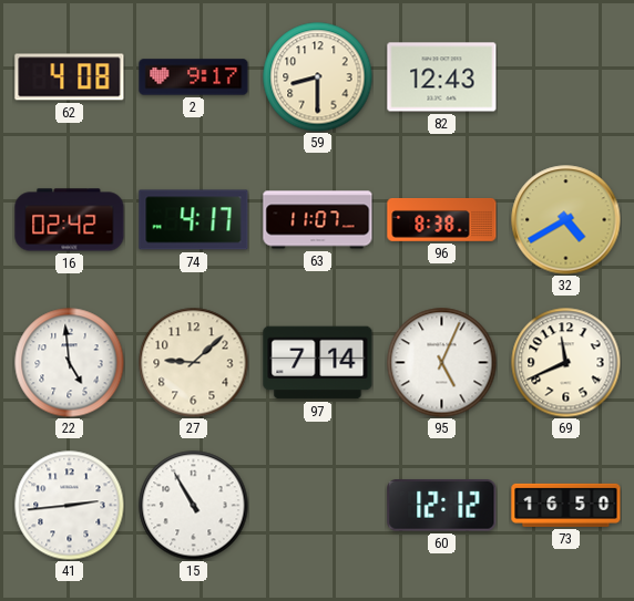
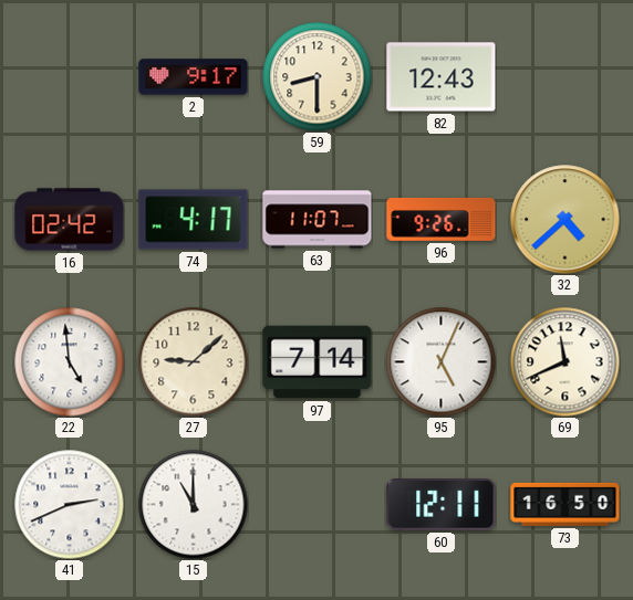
62: 4:08 -> none (70, 77)
96: 8:38 -> 9:26 (442, 219)
32: 4:40 -> 4:38 (565, 220)
41: 2:44 -> 2:41 (70, 505)
15: 10:55 -> 11:00 (194, 505)
60: 12:12 -> 12:11 (442, 505)
